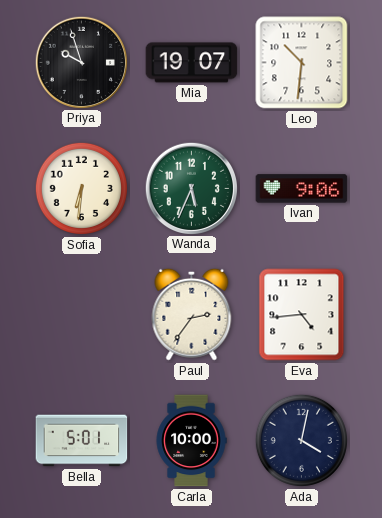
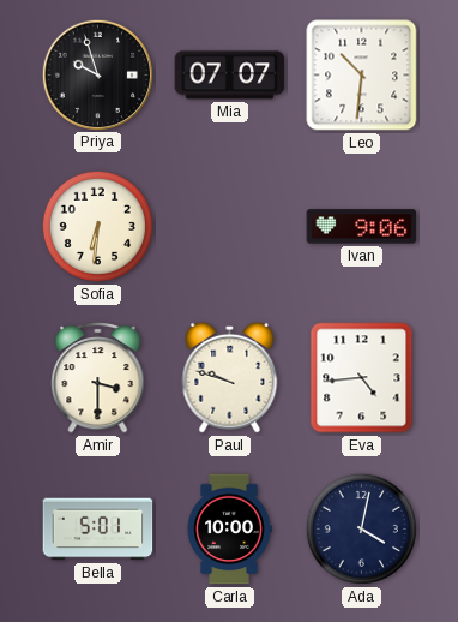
Mia: 19:07 -> 07:07 (230, 76)
Wanda: 5:34 -> none (191, 188)
Amir: none -> 3:30 (98, 377)
Paul: 2:36 -> 9:48 (230, 377)
